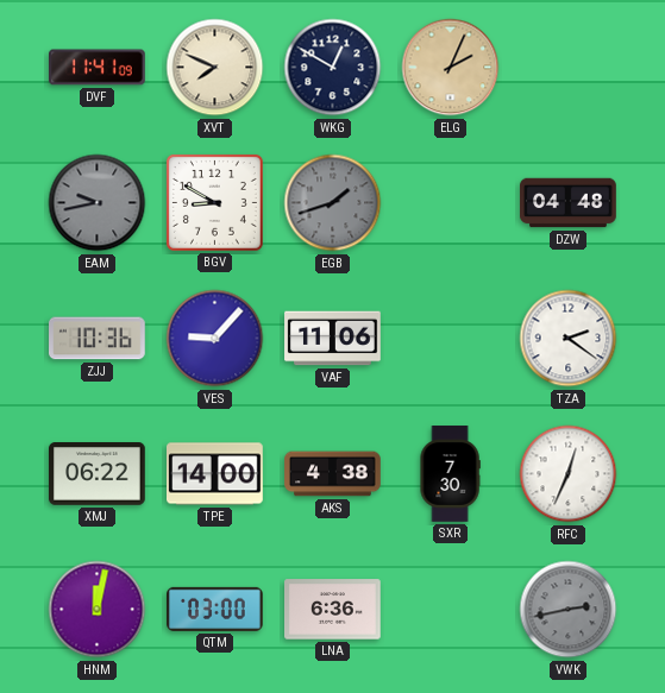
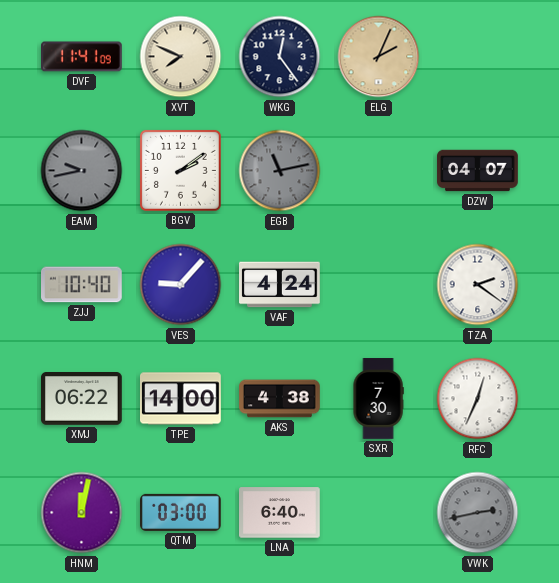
WKG: 12:50 -> 12:24 (280, 57)
BGV: 8:50 -> 2:09 (180, 170)
EGB: 1:42 -> 11:13 (280, 171)
DZW: 04:48 -> 04:07 (478, 171)
ZJJ: 10:36 -> 10:40 (82, 285)
VAF: 11:06 -> 4:24 (280, 285)
LNA: 6:36 -> 6:40 (280, 513)
